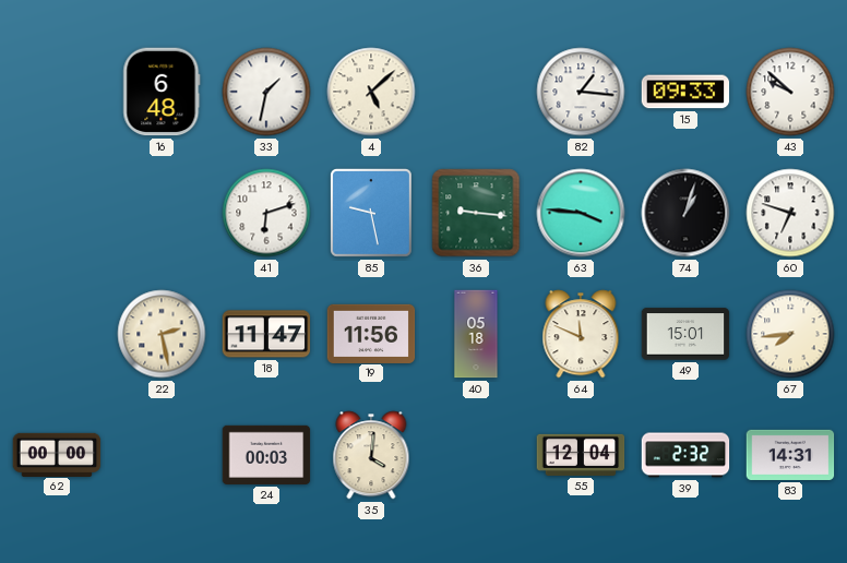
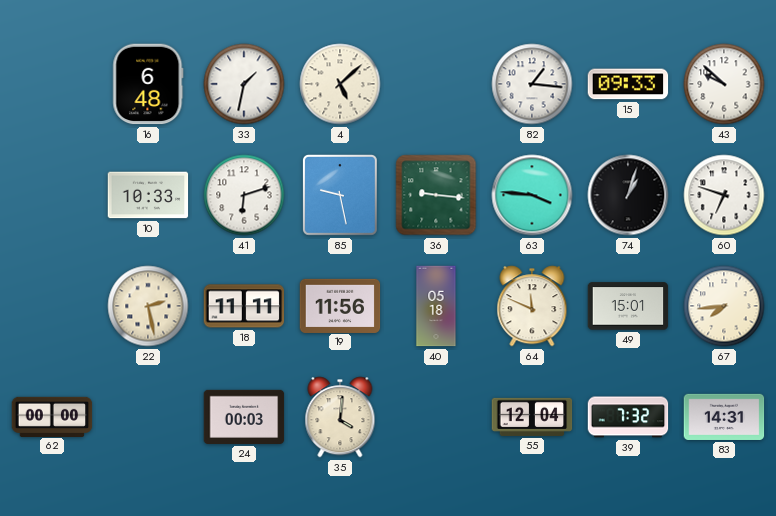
10: none -> 10:33 (148, 195)
18: 11:47 -> 11:11 (244, 306)
39: 2:32 -> 7:32 (628, 417)
